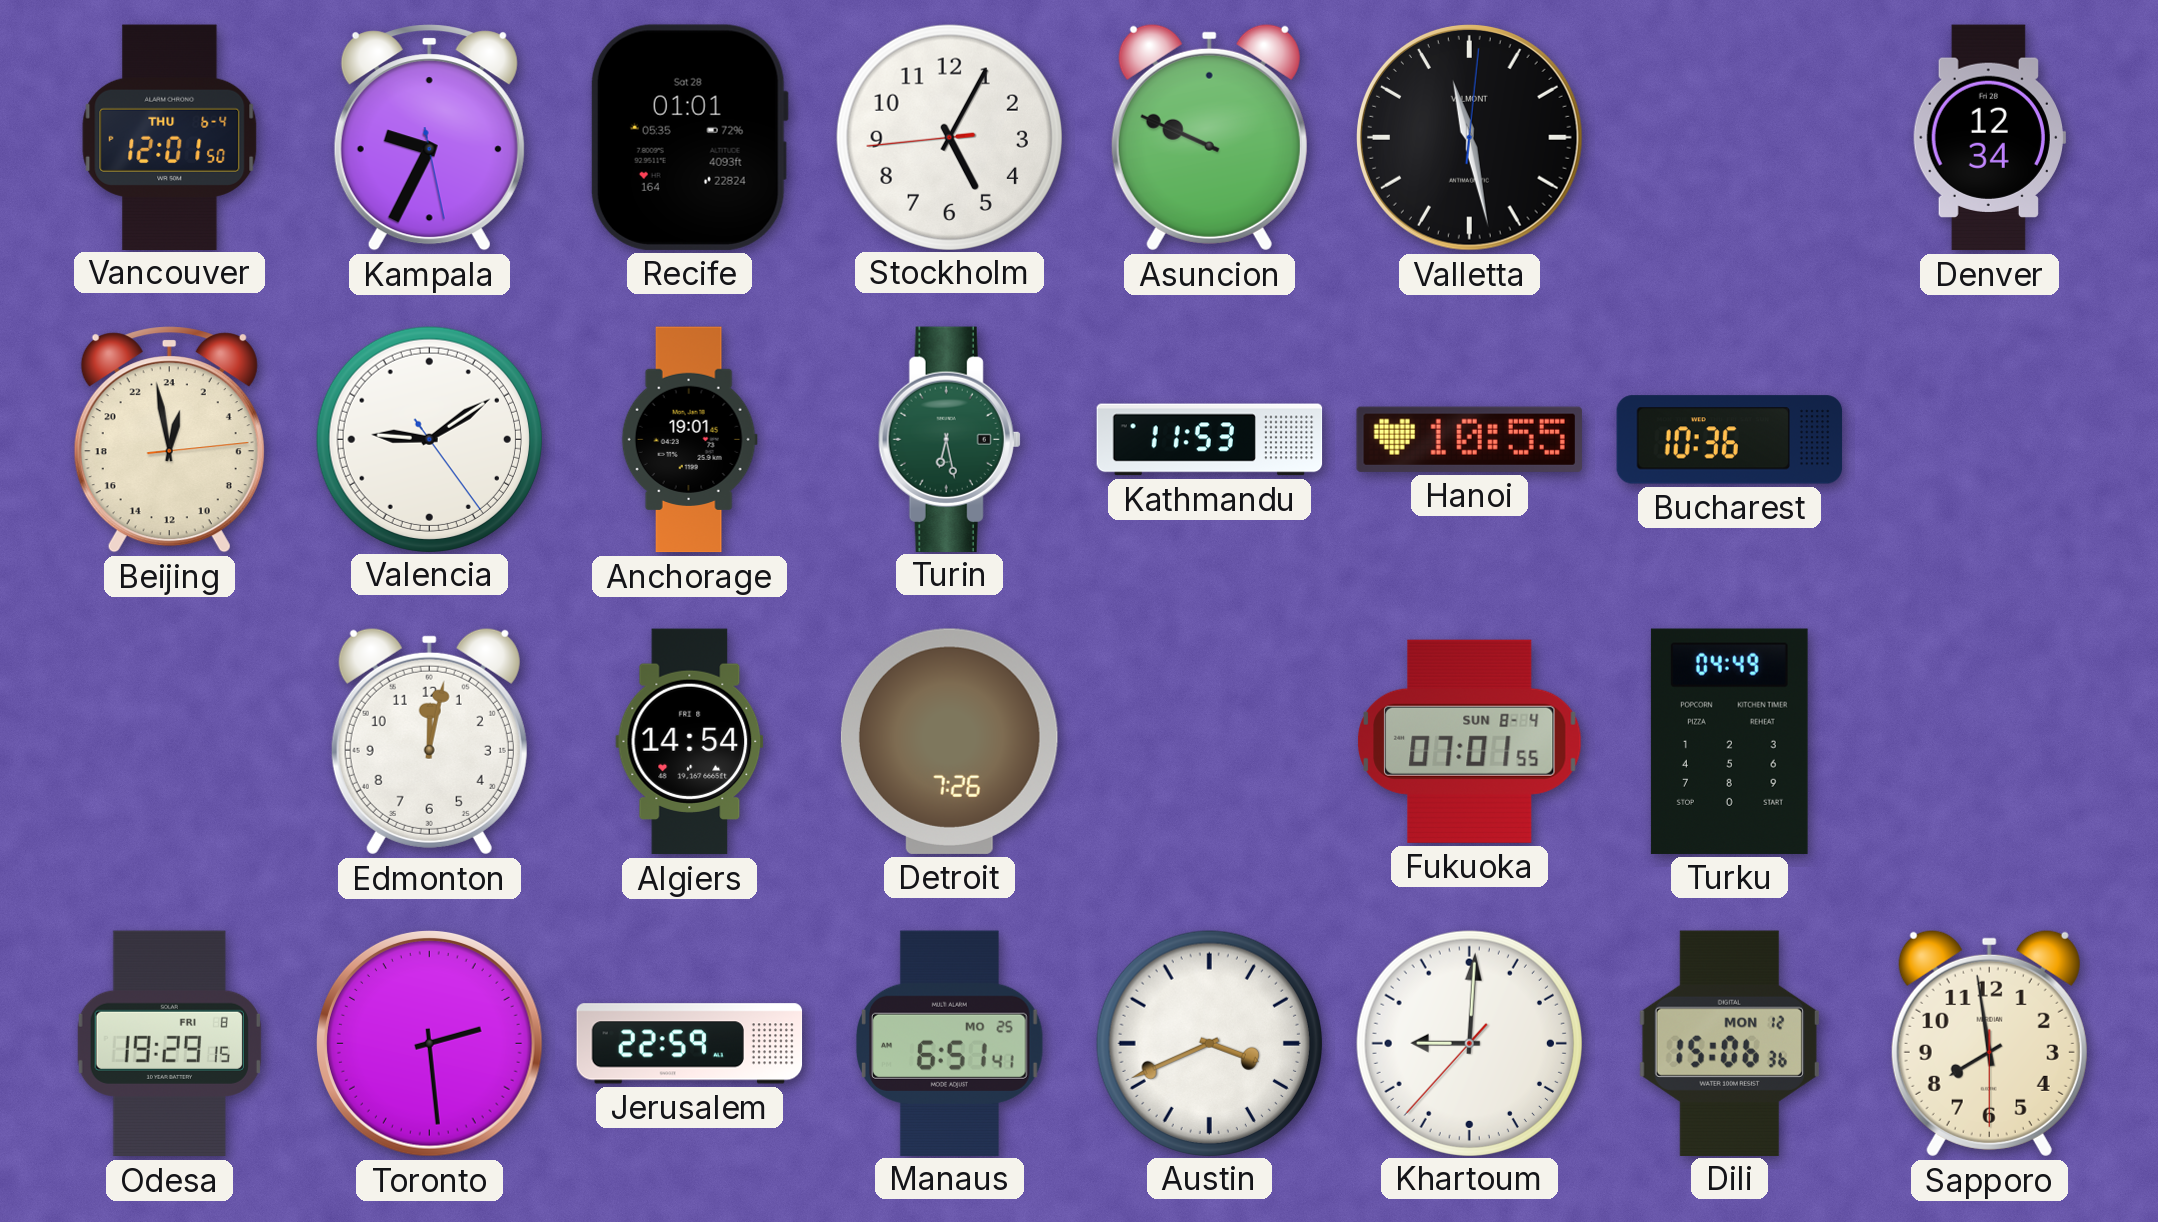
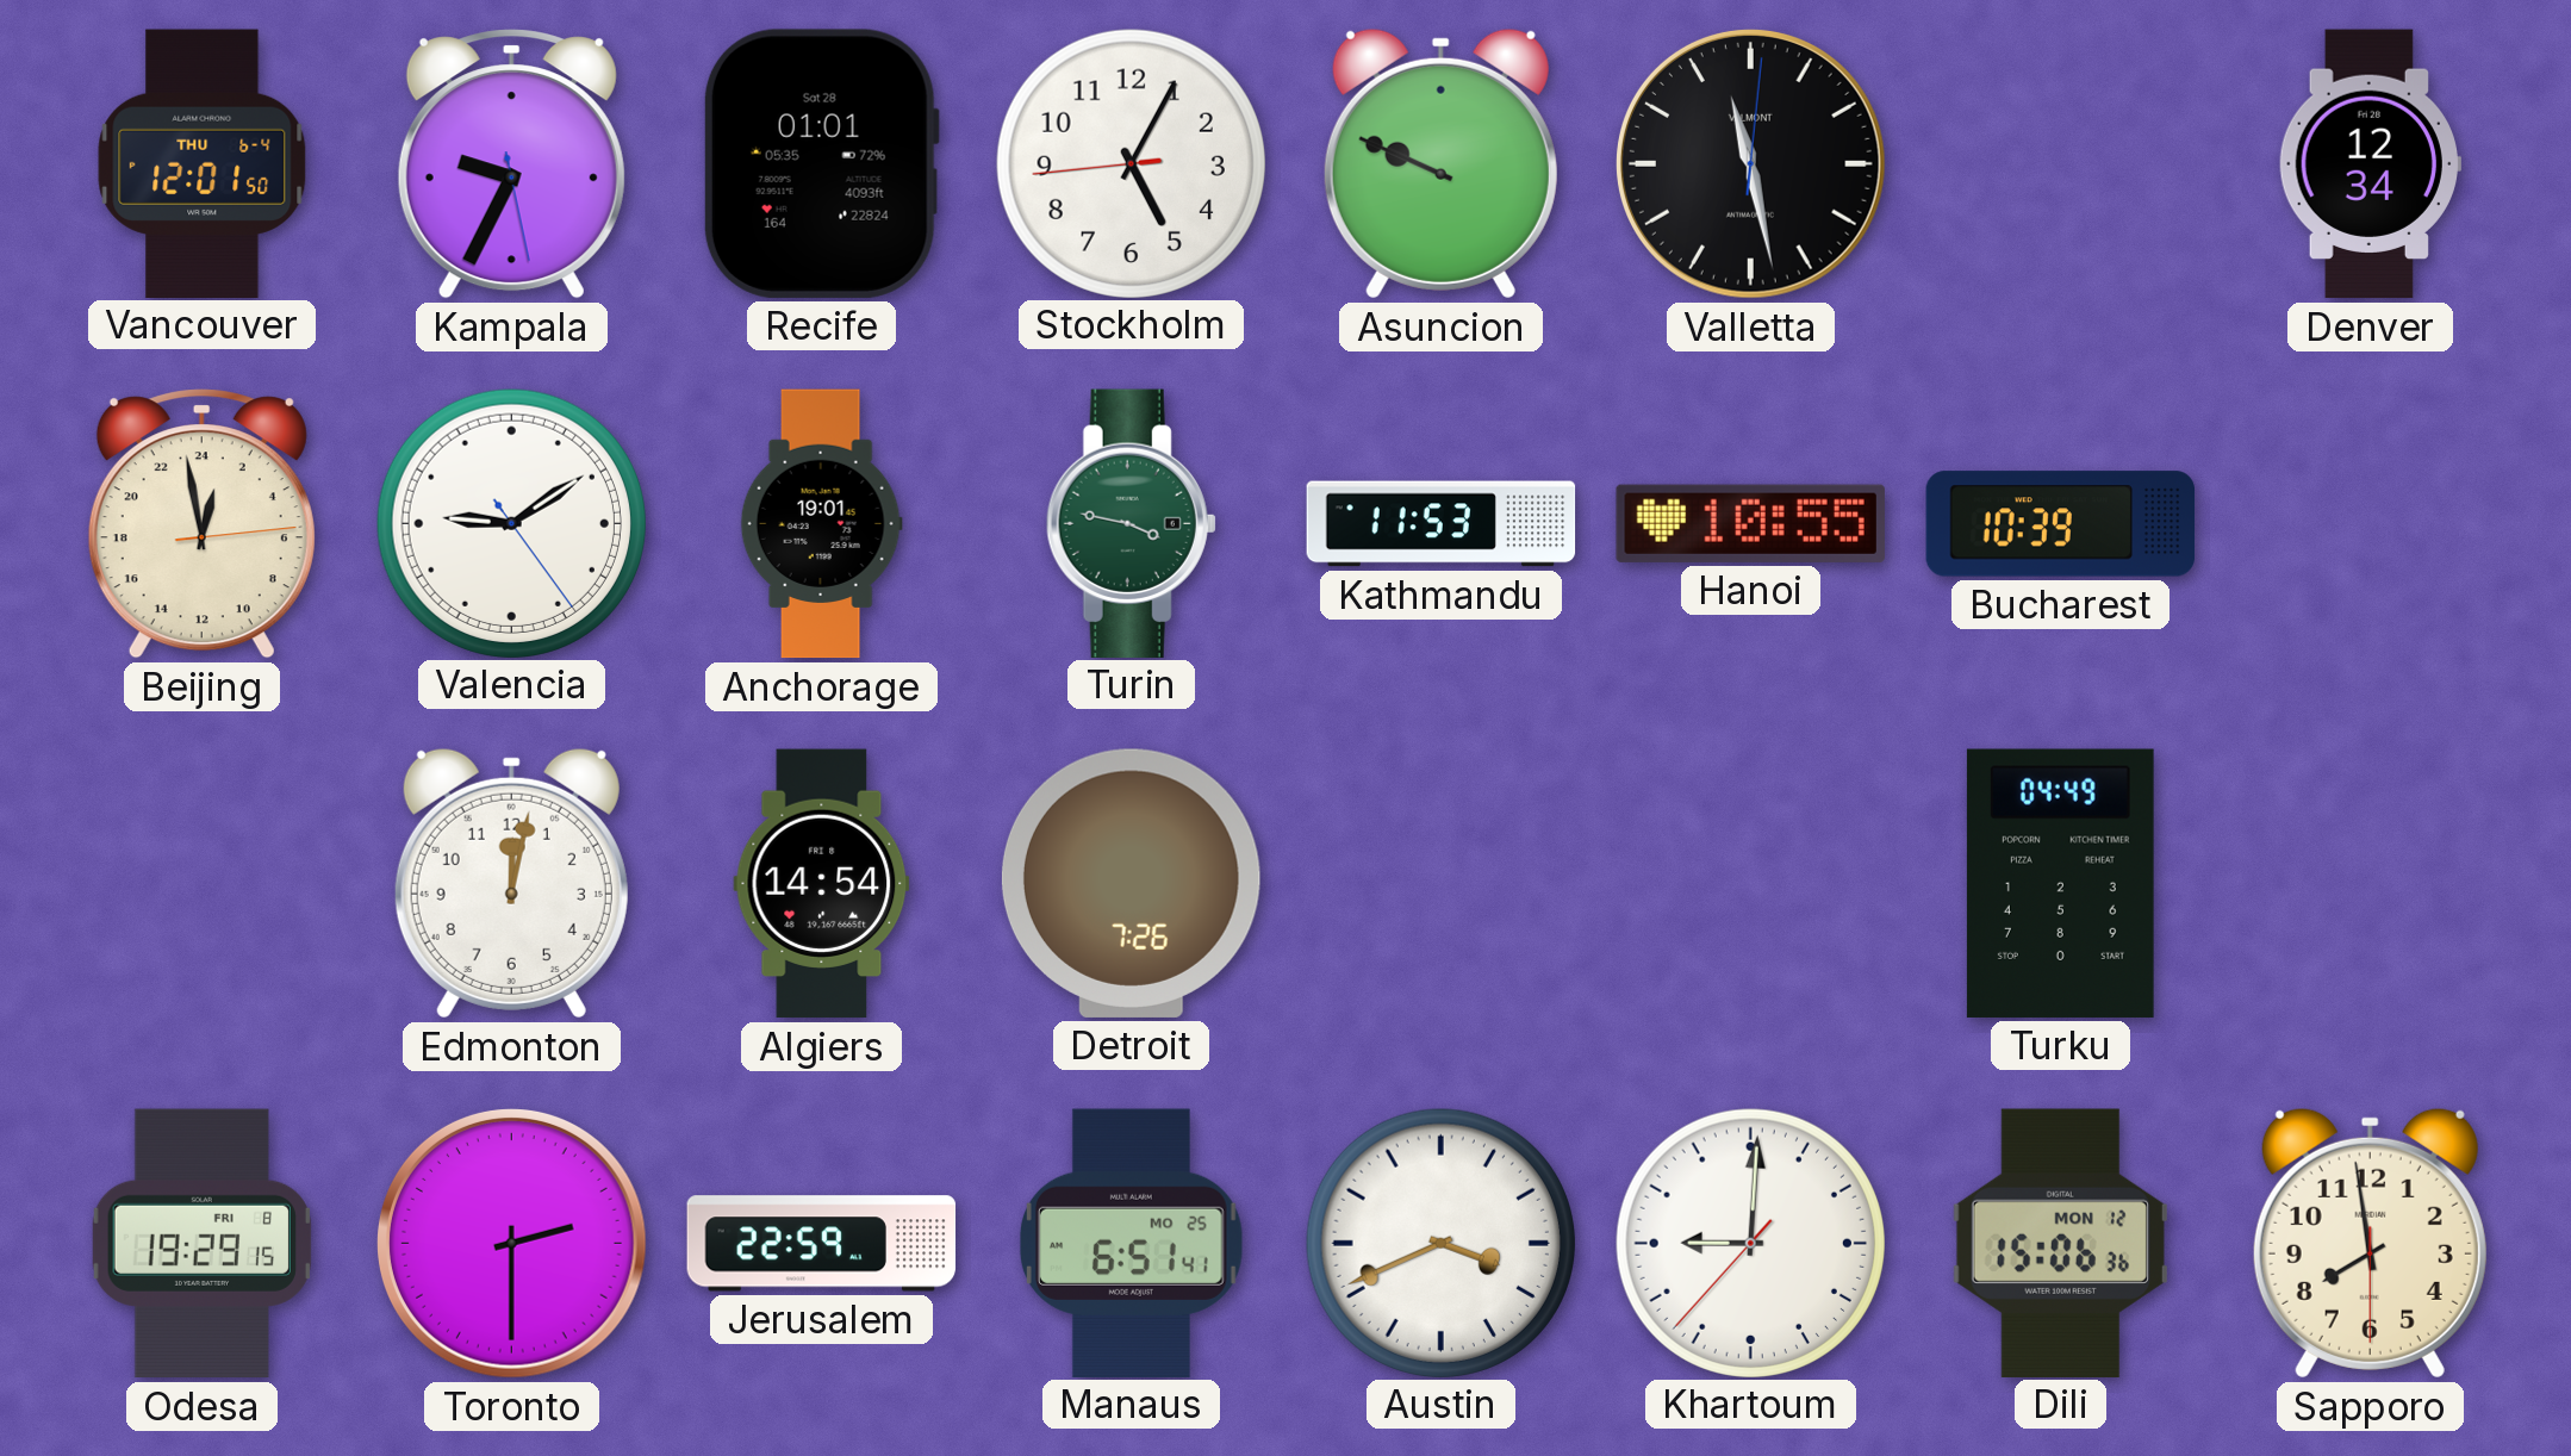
Turin: 6:28 -> 3:47 (1131, 523)
Bucharest: 10:36 -> 10:39 (2061, 524)
Fukuoka: 07:01 -> none (1470, 741)
Toronto: 2:29 -> 2:30 (511, 1243)
